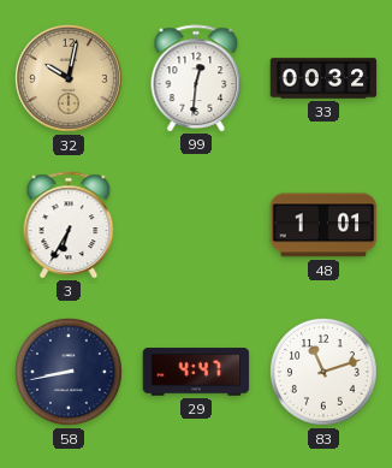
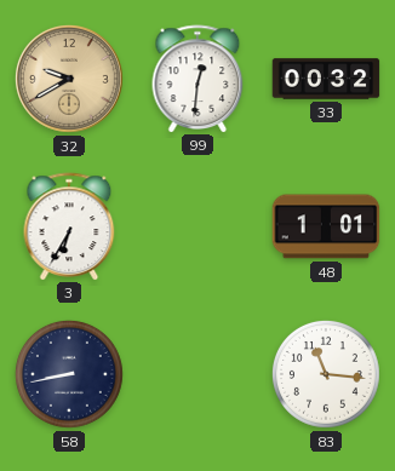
32: 10:02 -> 9:40 (69, 79)
29: 4:47 -> none (196, 372)
83: 11:12 -> 11:16 (326, 374)
